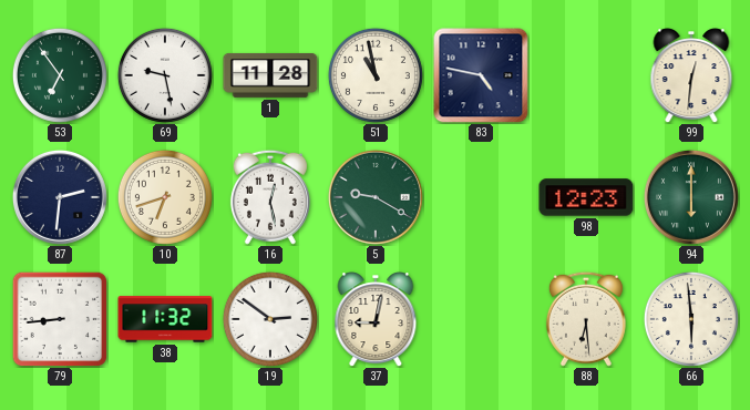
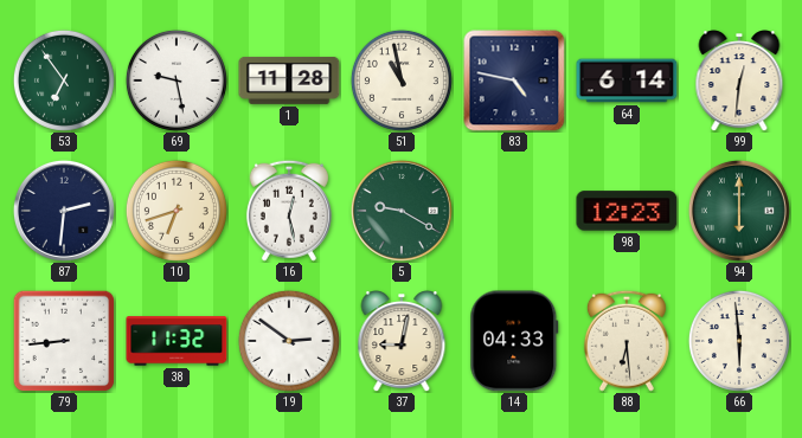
64: none -> 6:14 (627, 80)
14: none -> 04:33 (514, 341)
